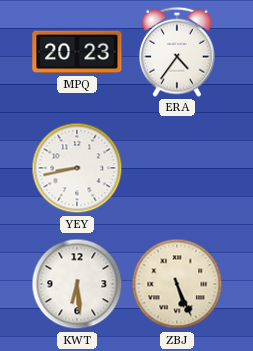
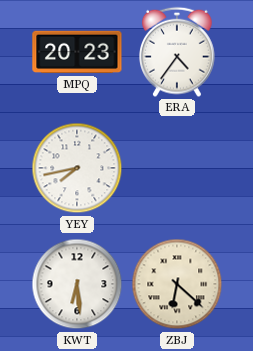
YEY: 8:43 -> 7:43 (77, 168)
ZBJ: 5:26 -> 6:22 (177, 284)
